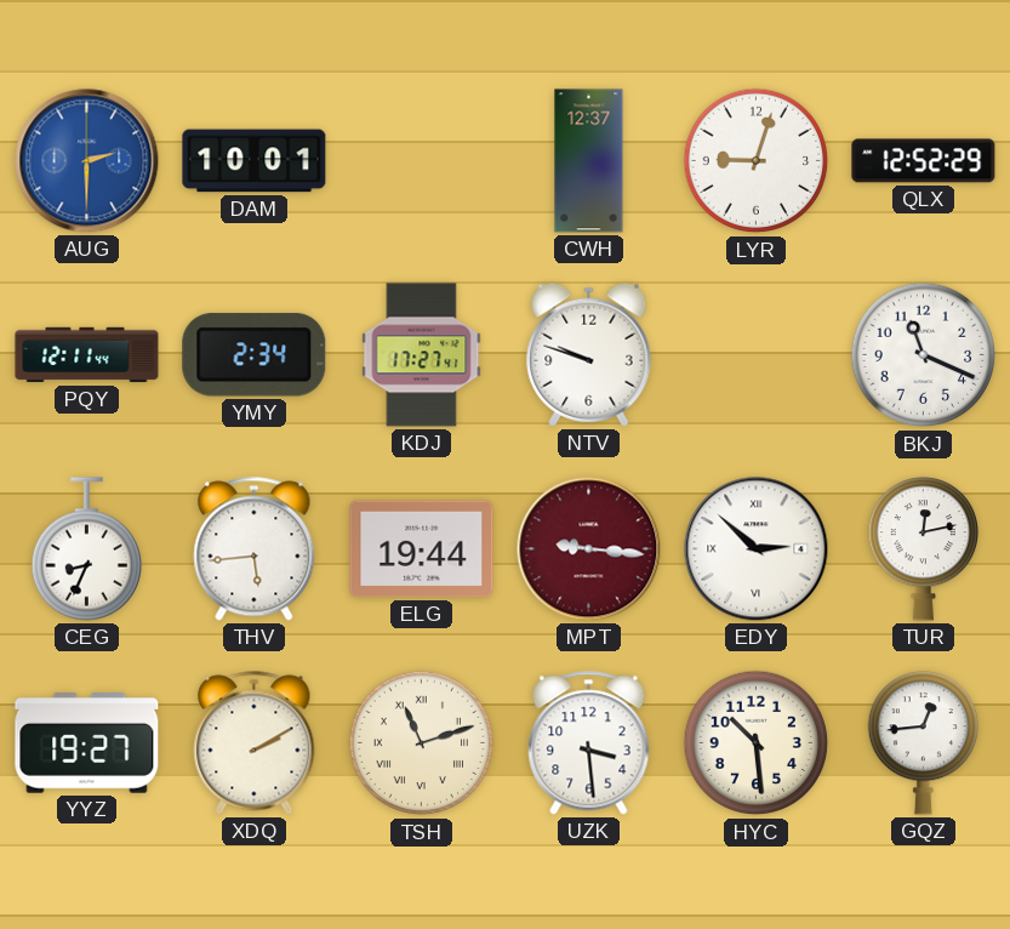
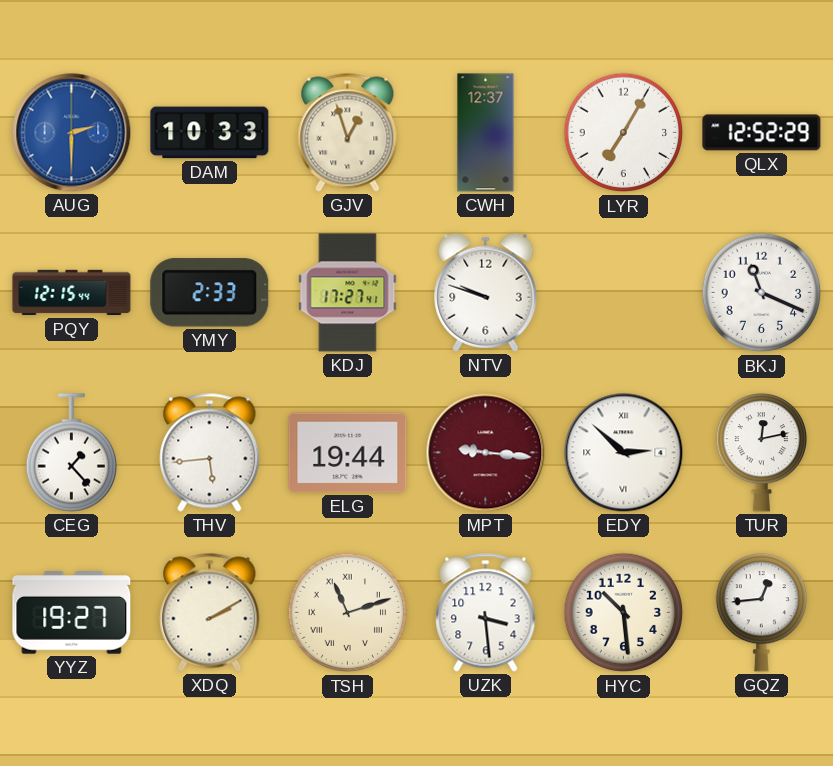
DAM: 10:01 -> 10:33 (210, 133)
GJV: none -> 12:57 (348, 133)
LYR: 9:03 -> 7:05 (624, 133)
PQY: 12:11 -> 12:15 (72, 293)
YMY: 2:34 -> 2:33 (210, 293)
CEG: 8:34 -> 1:23 (71, 453)
